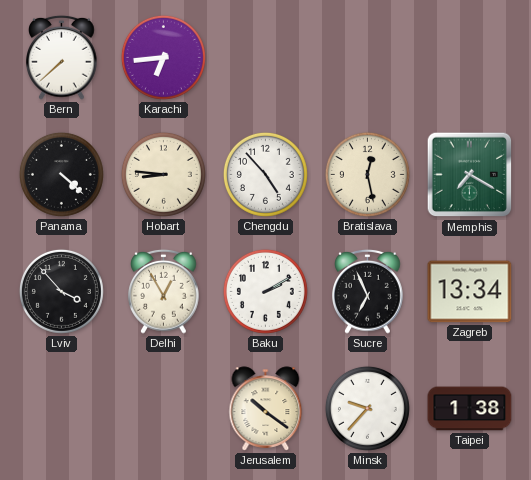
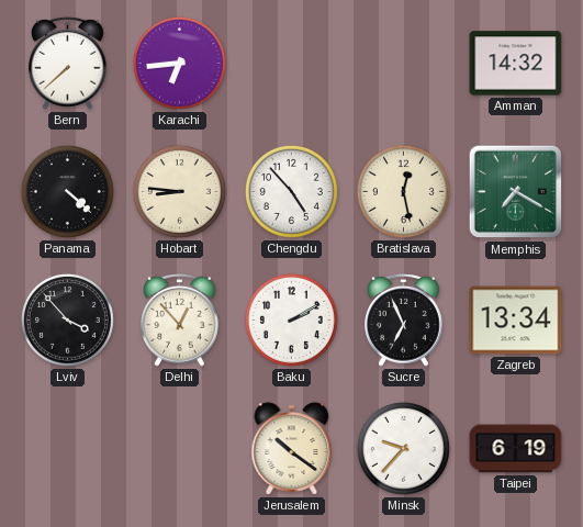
Amman: none -> 14:32 (516, 64)
Delhi: 12:55 -> 12:53 (180, 319)
Taipei: 1:38 -> 6:19 (516, 449)
